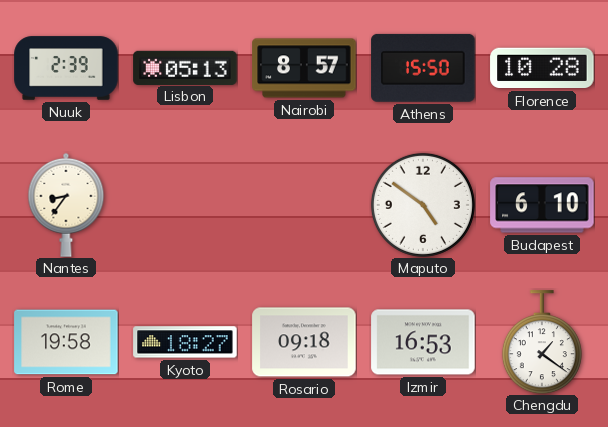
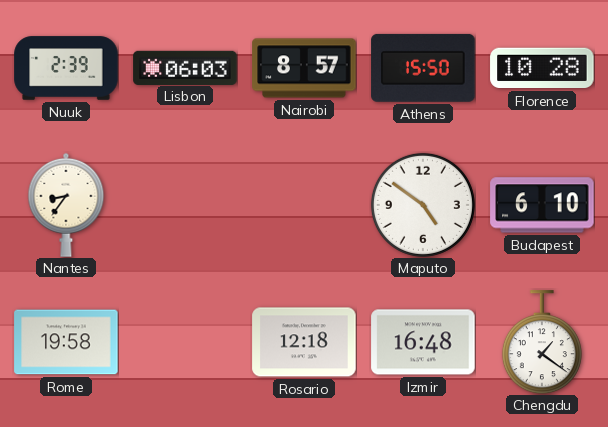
Lisbon: 05:13 -> 06:03 (185, 67)
Kyoto: 18:27 -> none (185, 342)
Rosario: 09:18 -> 12:18 (304, 342)
Izmir: 16:53 -> 16:48 (423, 342)
